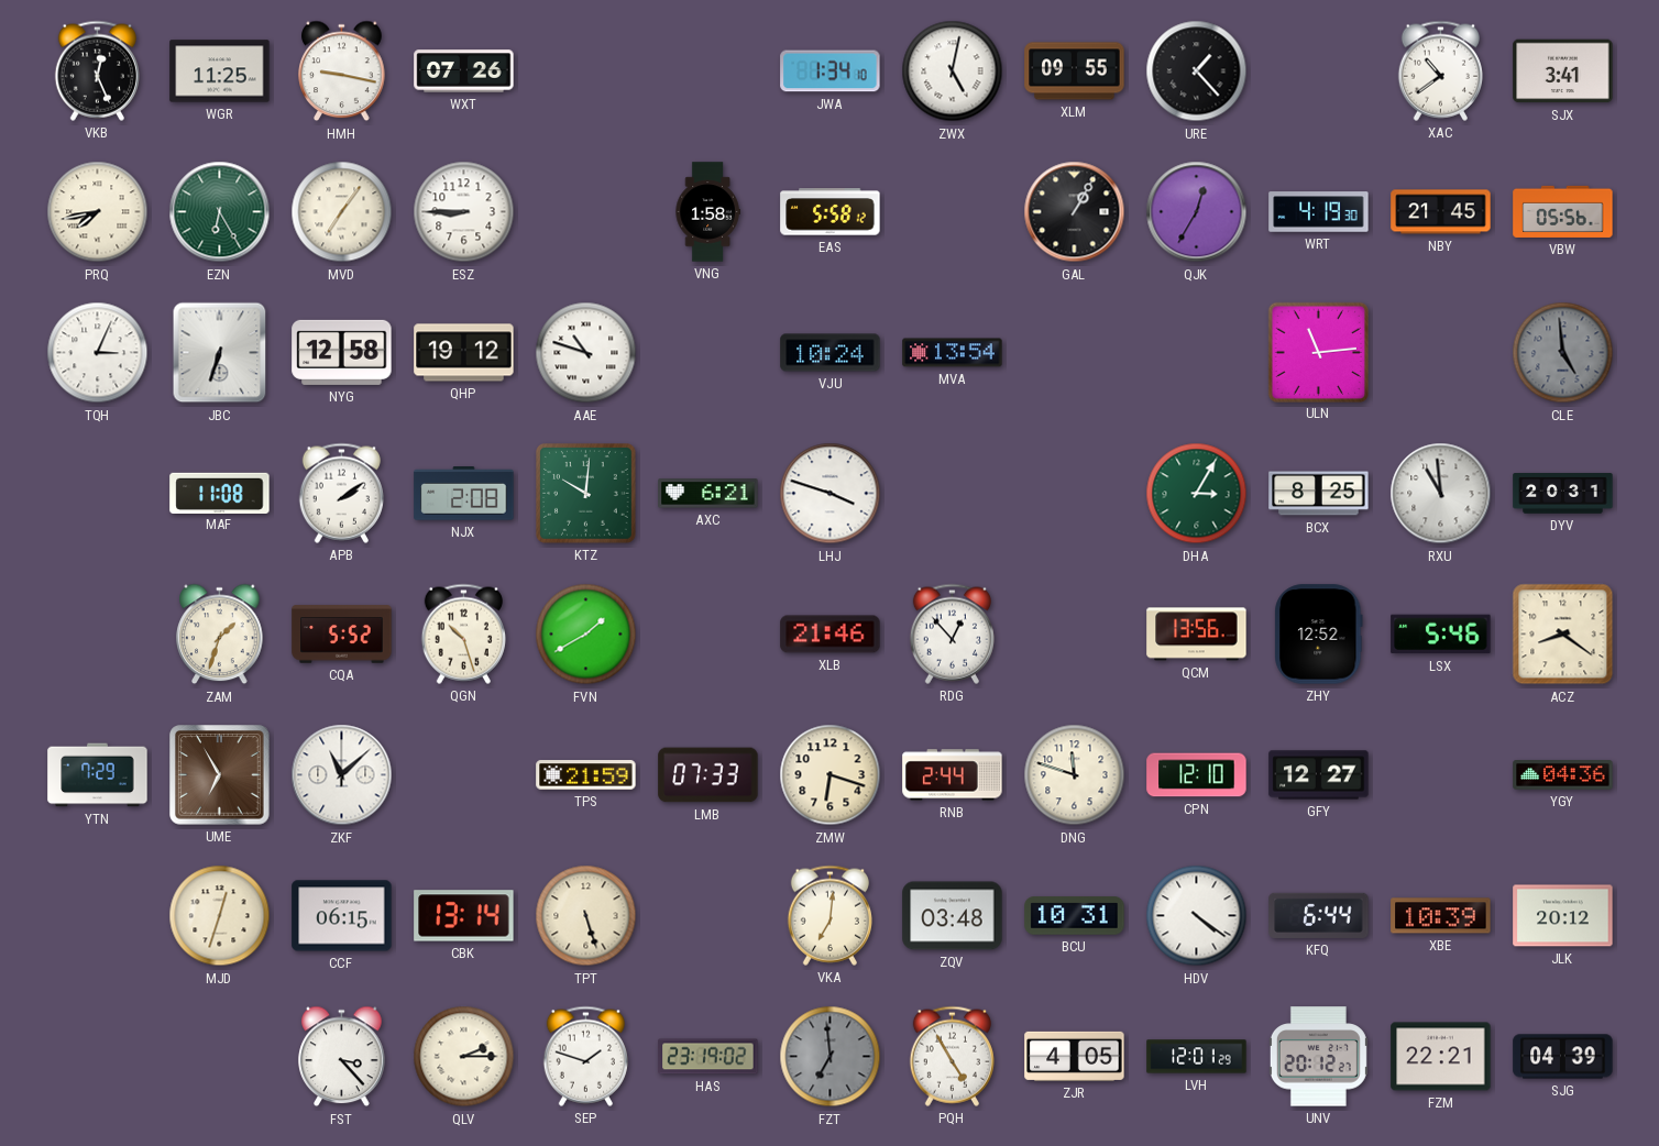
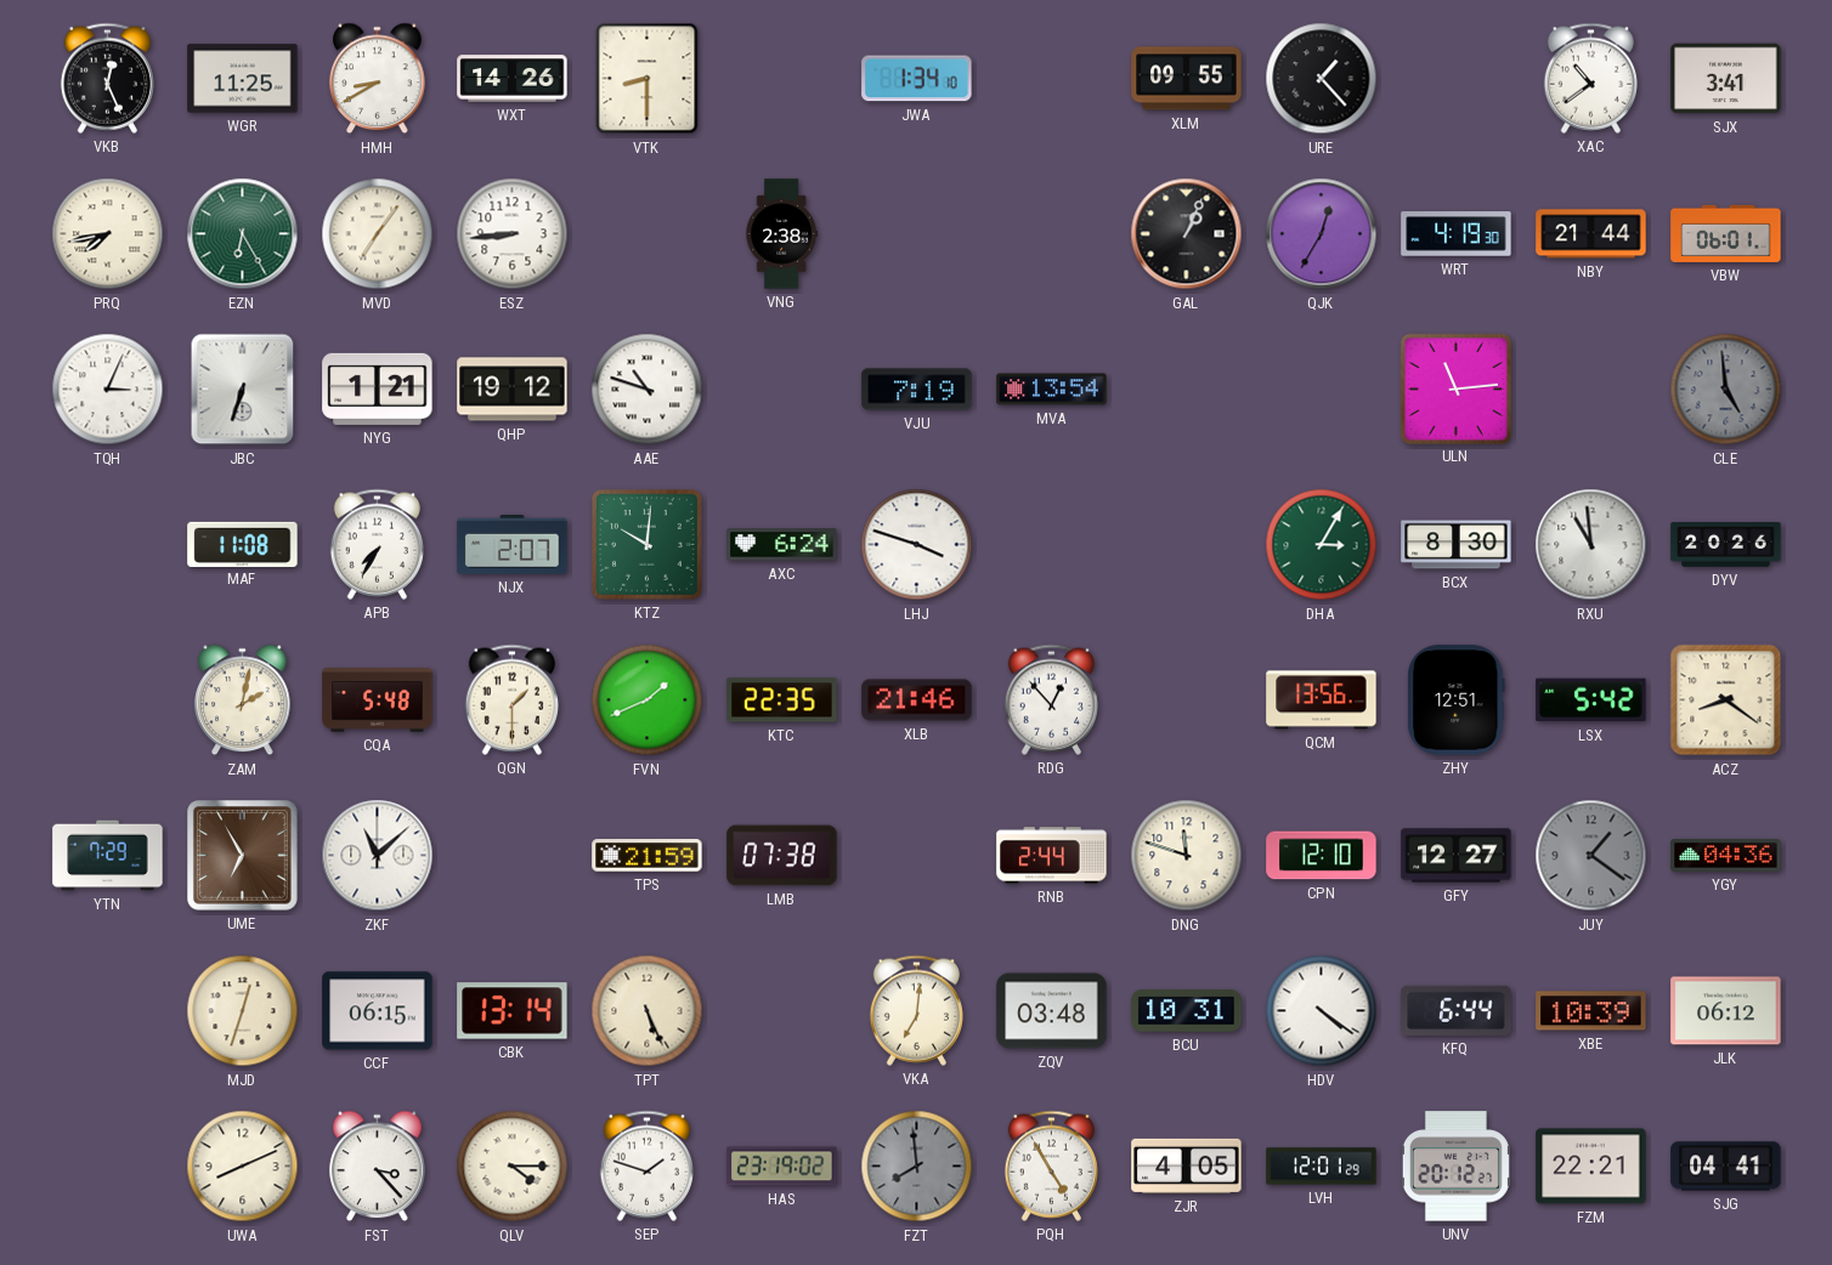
HMH: 9:17 -> 8:40 (378, 79)
WXT: 07:26 -> 14:26 (513, 79)
VTK: none -> 8:30 (648, 79)
ZWX: 5:02 -> none (953, 71)
ESZ: 8:45 -> 8:44 (513, 234)
VNG: 1:58 -> 2:38 (781, 234)
EAS: 5:58 -> none (831, 212)
GAL: 1:05 -> 1:04 (1187, 234)
NBY: 21:45 -> 21:44 (1591, 234)
VBW: 05:56 -> 06:01 (1726, 233)
NYG: 12:58 -> 1:21 (378, 388)
VJU: 10:24 -> 7:19 (917, 390)
APB: 2:09 -> 7:35 (377, 544)
NJX: 2:08 -> 2:07 (513, 545)
AXC: 6:21 -> 6:24 (782, 545)
BCX: 8:25 -> 8:30 (1457, 545)
DYV: 20:31 -> 20:26 (1726, 545)
ZAM: 1:33 -> 2:02 (243, 700)
CQA: 5:52 -> 5:48 (378, 700)
QGN: 10:27 -> 1:30 (511, 699)
FVN: 1:40 -> 1:41 (648, 700)
KTC: none -> 22:35 (782, 700)
ZHY: 12:52 -> 12:51 (1457, 700)
LSX: 5:46 -> 5:42 (1591, 700)
LMB: 07:33 -> 07:38 (782, 856)
ZMW: 6:18 -> none (831, 775)
JUY: none -> 1:21 (1591, 856)
TPT: 5:27 -> 5:26 (648, 1011)
JLK: 20:12 -> 06:12 (1726, 1011)
UWA: none -> 8:11 (243, 1167)
QLV: 2:15 -> 4:15 (513, 1167)
FZT: 6:59 -> 7:59 (917, 1167)
SJG: 04:39 -> 04:41 (1726, 1167)
